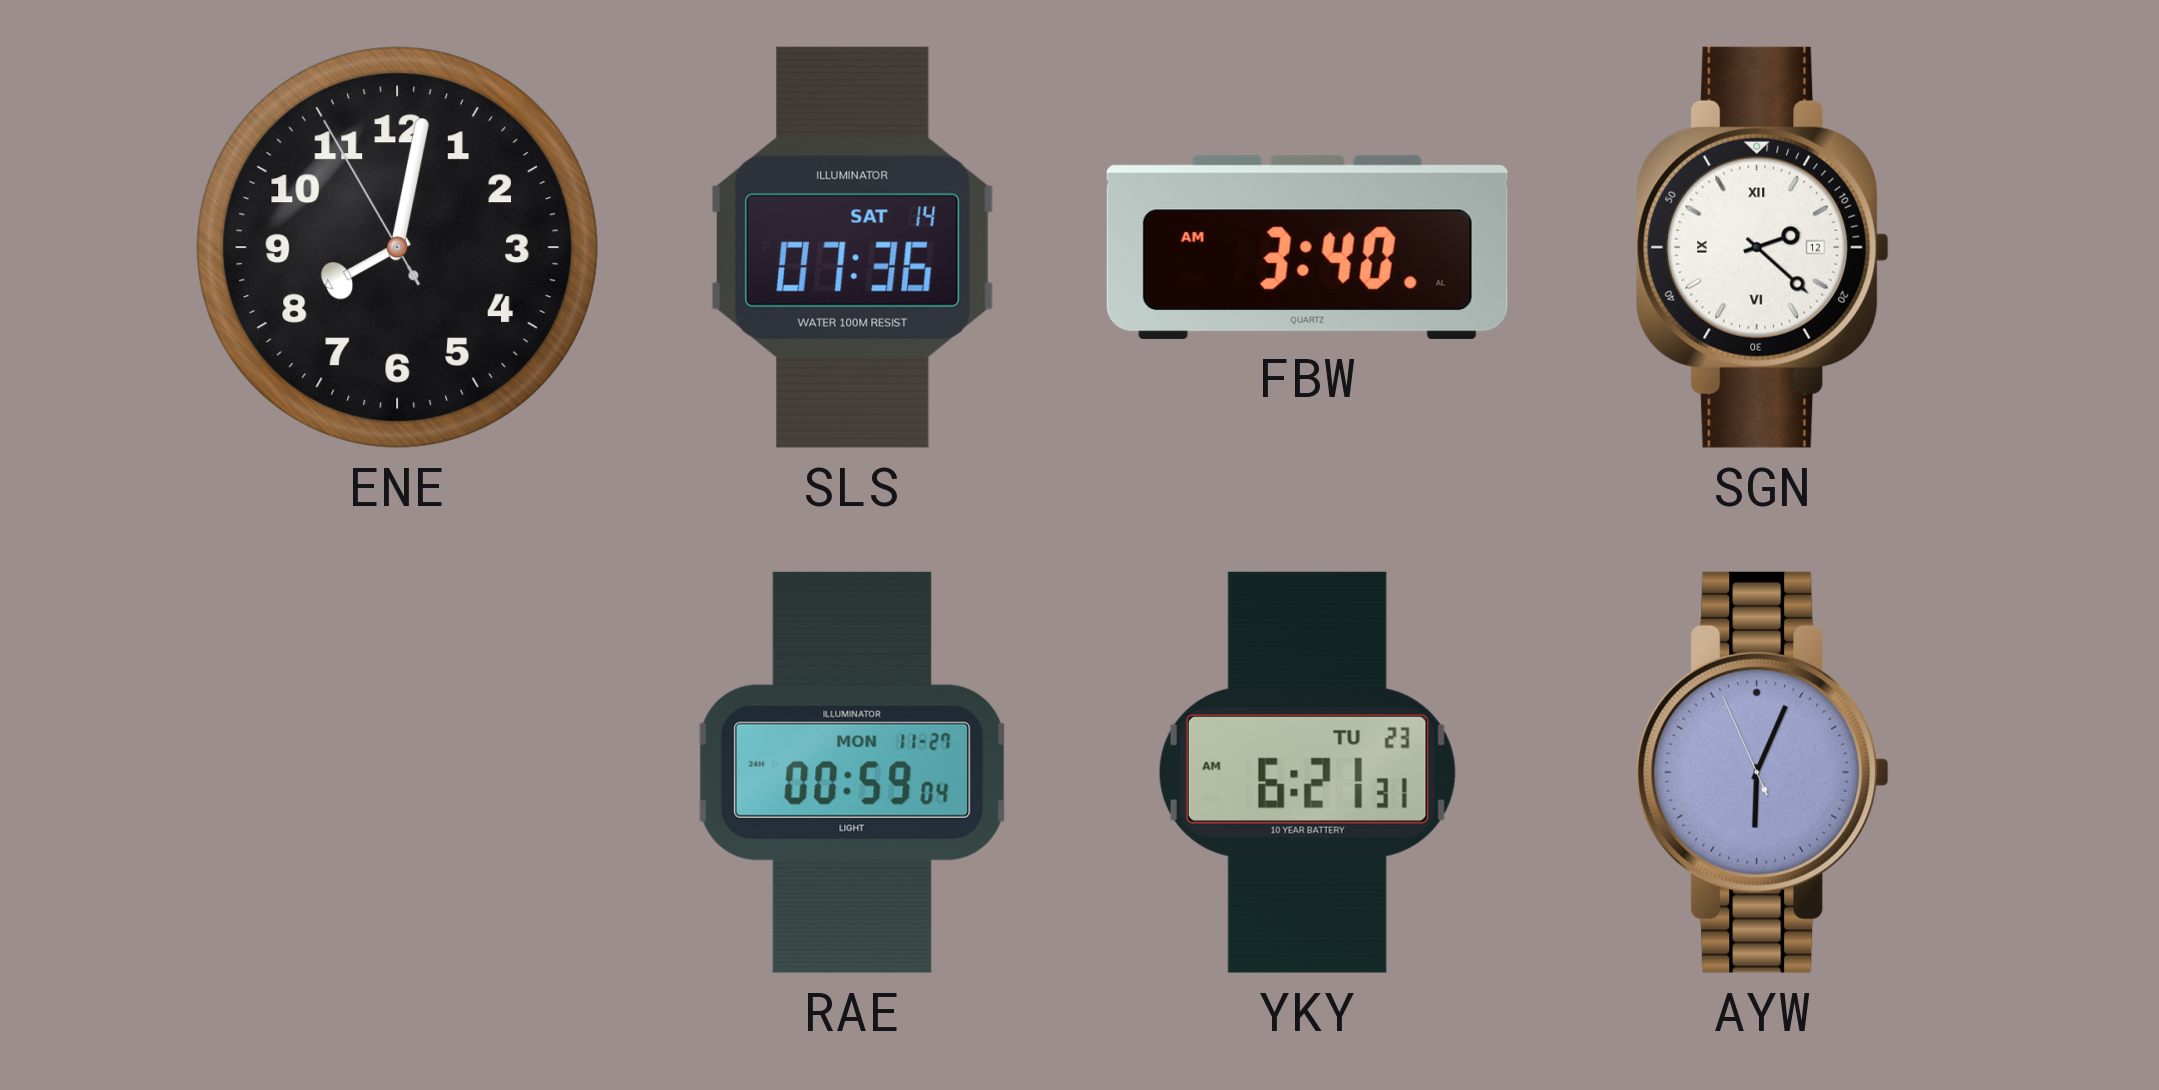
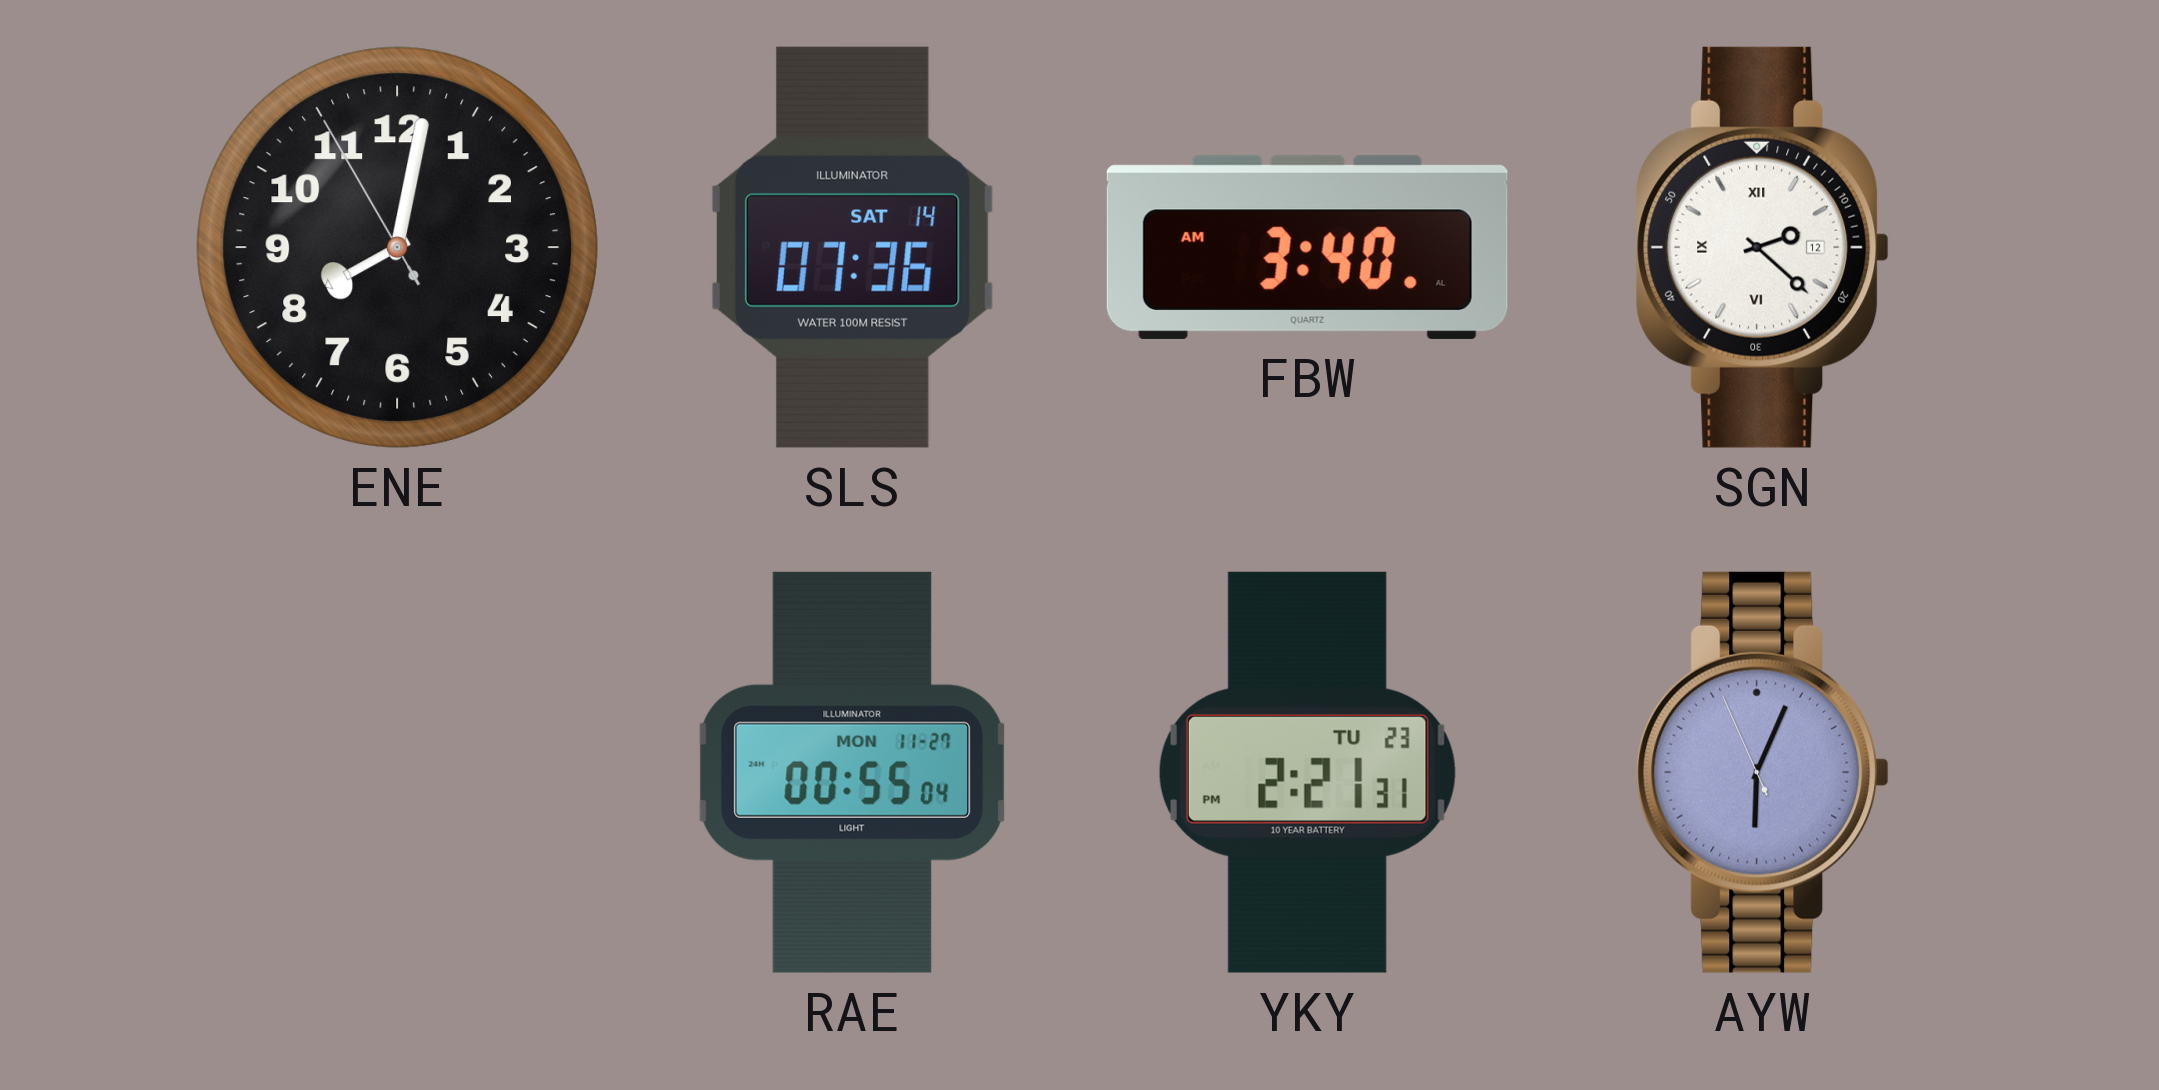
RAE: 00:59 -> 00:55 (853, 772)
YKY: 6:21 -> 2:21 (1307, 772)
